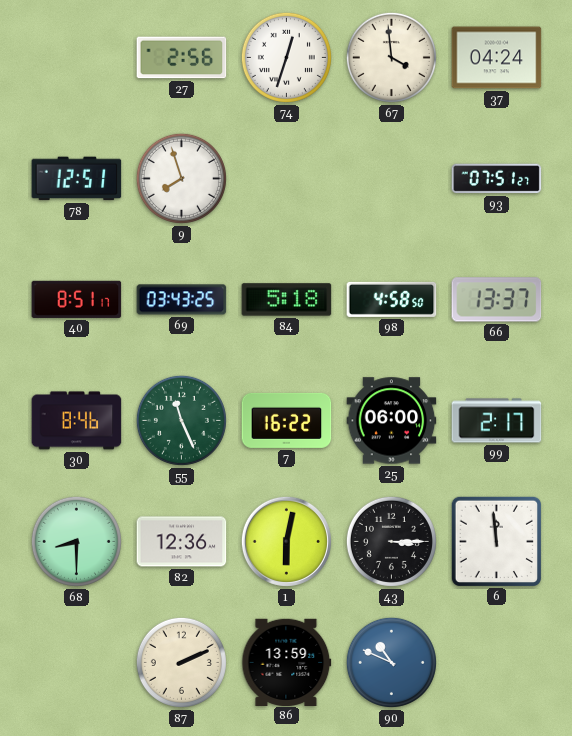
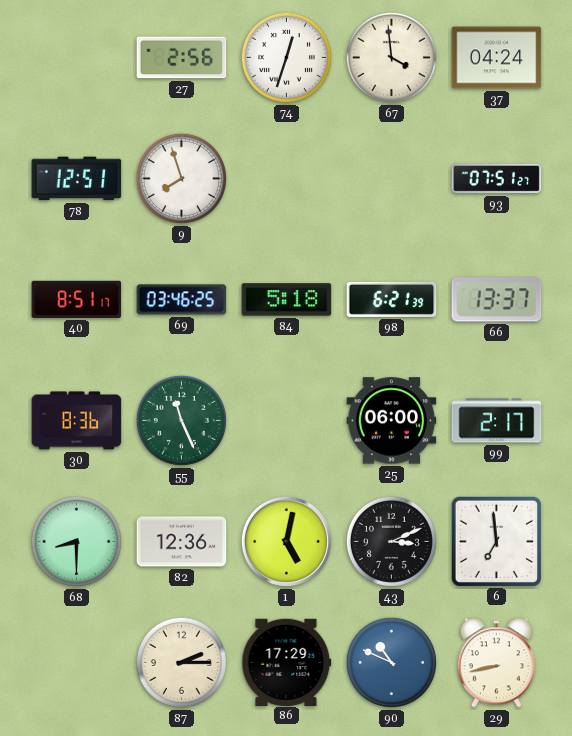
69: 03:43 -> 03:46 (182, 300)
98: 4:58 -> 6:21 (392, 299)
30: 8:46 -> 8:36 (77, 421)
7: 16:22 -> none (287, 420)
1: 6:02 -> 5:02 (286, 541)
43: 3:15 -> 3:11 (391, 541)
6: 11:59 -> 6:59 (496, 541)
87: 2:11 -> 2:15 (181, 662)
86: 13:59 -> 17:29 (287, 662)
29: none -> 8:43 (496, 663)
